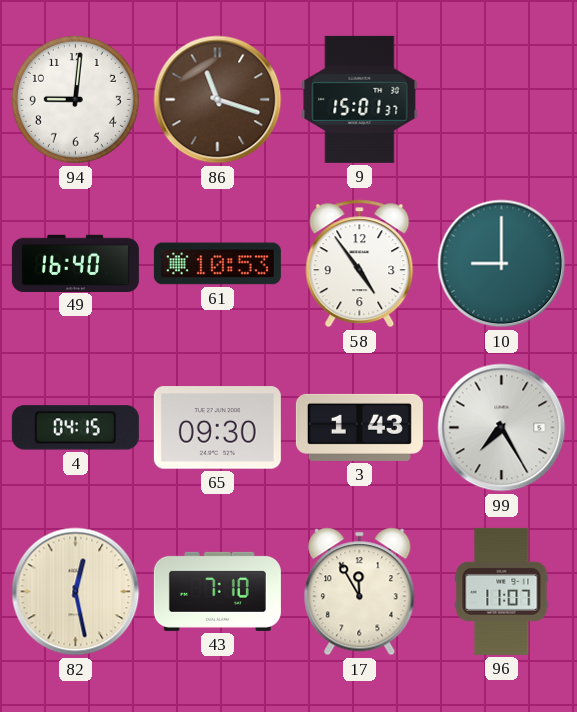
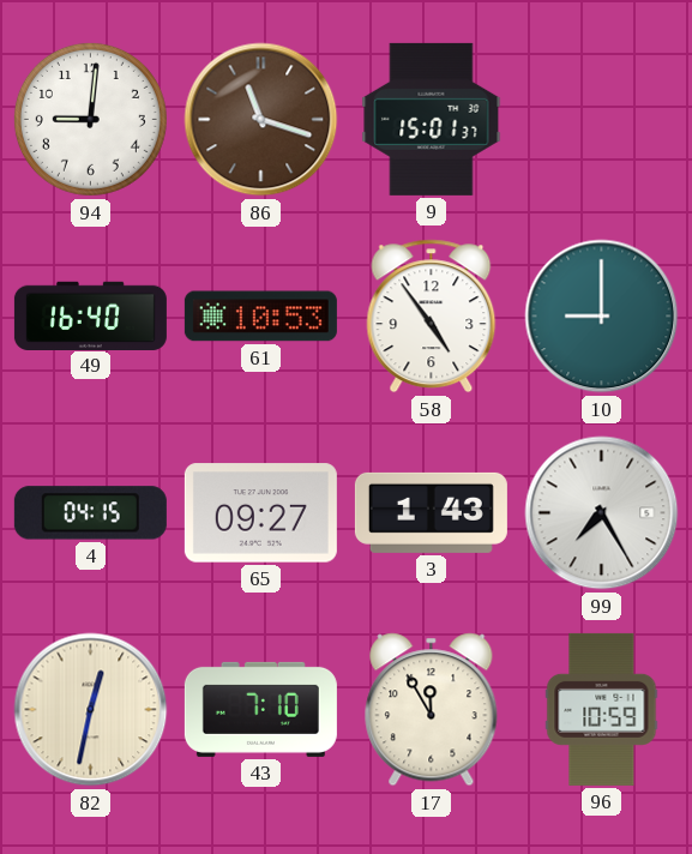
65: 09:30 -> 09:27 (260, 513)
82: 12:28 -> 12:32 (91, 710)
96: 11:07 -> 10:59 (602, 709)
